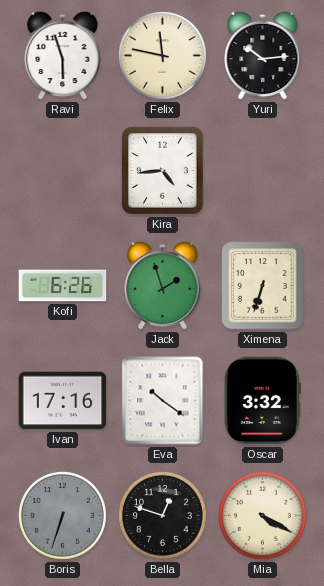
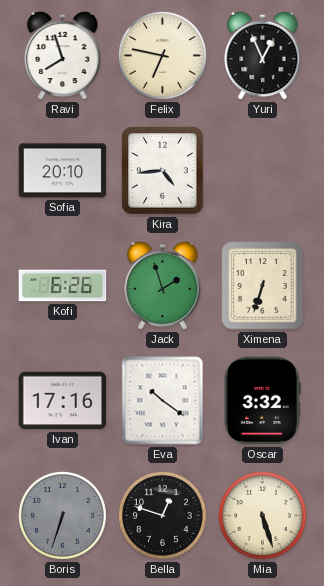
Ravi: 5:57 -> 7:57 (63, 55)
Felix: 11:47 -> 6:47 (162, 55)
Yuri: 10:14 -> 12:56 (263, 55)
Sofia: none -> 20:10 (63, 171)
Mia: 4:20 -> 5:27 (262, 515)
